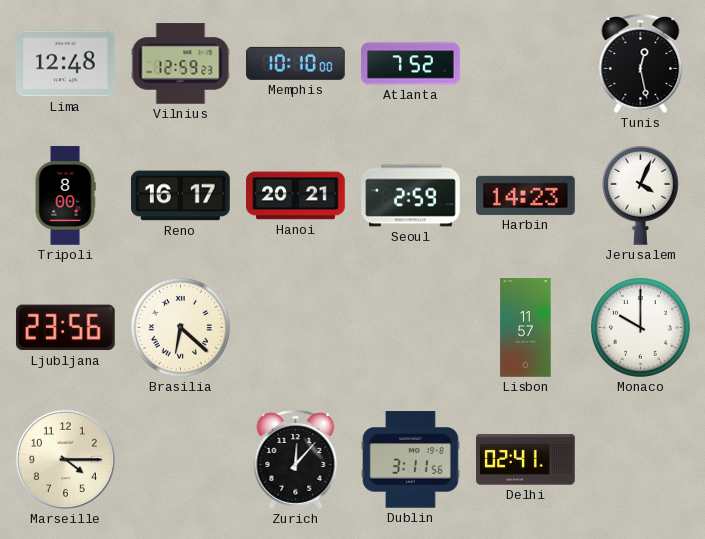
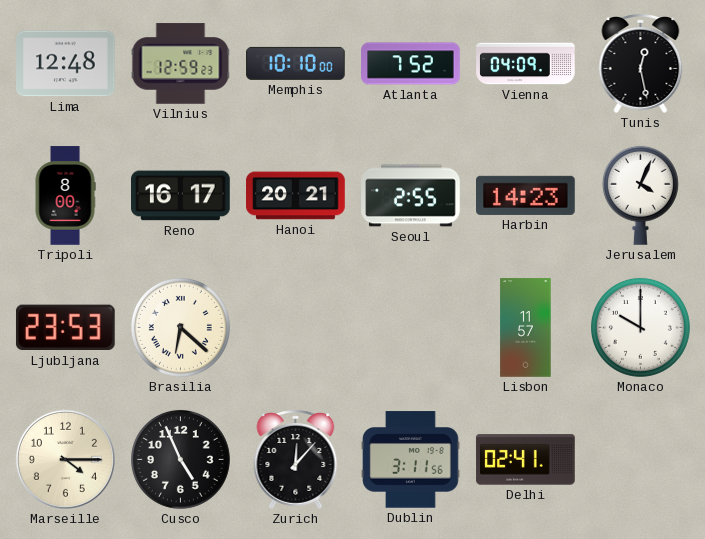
Vienna: none -> 04:09 (526, 64)
Seoul: 2:59 -> 2:55 (411, 196)
Ljubljana: 23:56 -> 23:53 (65, 328)
Cusco: none -> 4:56 (180, 459)
